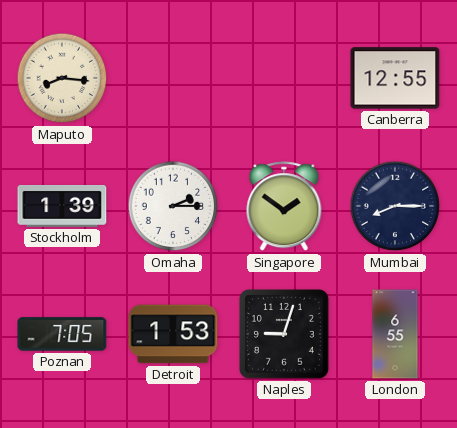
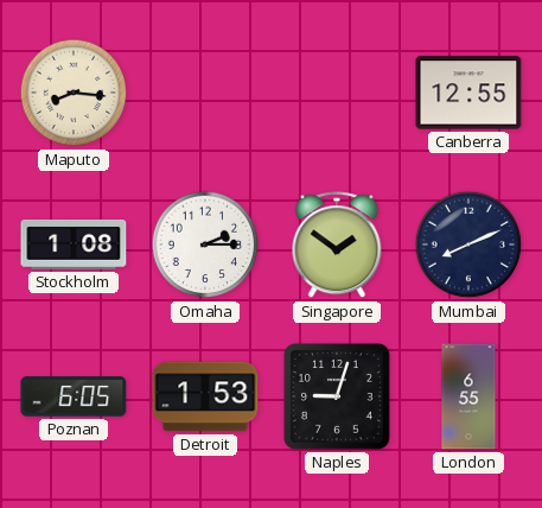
Stockholm: 1:39 -> 1:08 (74, 246)
Mumbai: 8:15 -> 8:11 (468, 245)
Poznan: 7:05 -> 6:05 (74, 396)
